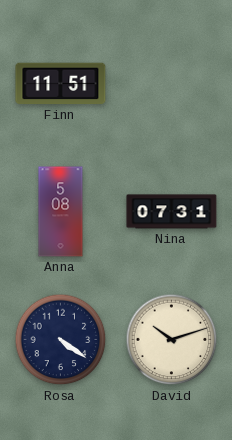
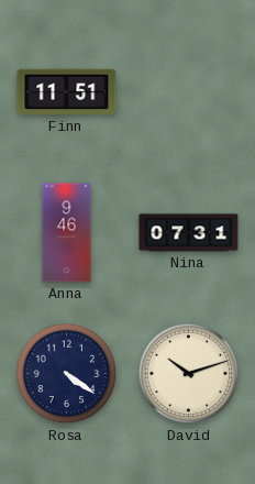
Anna: 5:08 -> 9:46 (67, 233)
